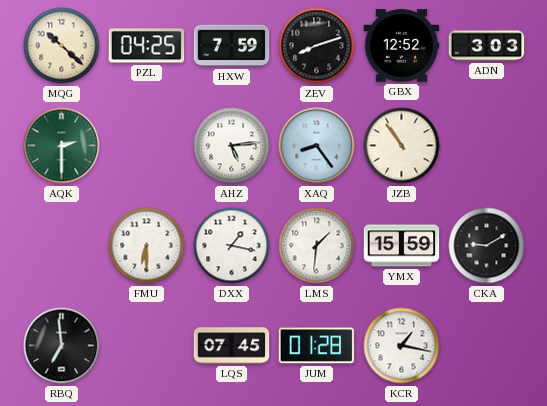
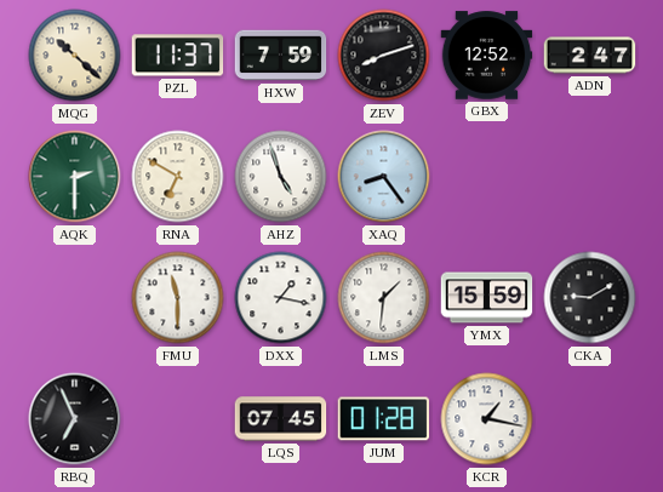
PZL: 04:25 -> 11:37 (178, 56)
ADN: 3:03 -> 2:47 (590, 56)
RNA: none -> 6:50 (178, 177)
AHZ: 5:14 -> 4:57 (281, 177)
JZB: 10:54 -> none (402, 146)
FMU: 6:30 -> 11:30 (178, 298)
RBQ: 6:59 -> 6:56 (75, 419)
